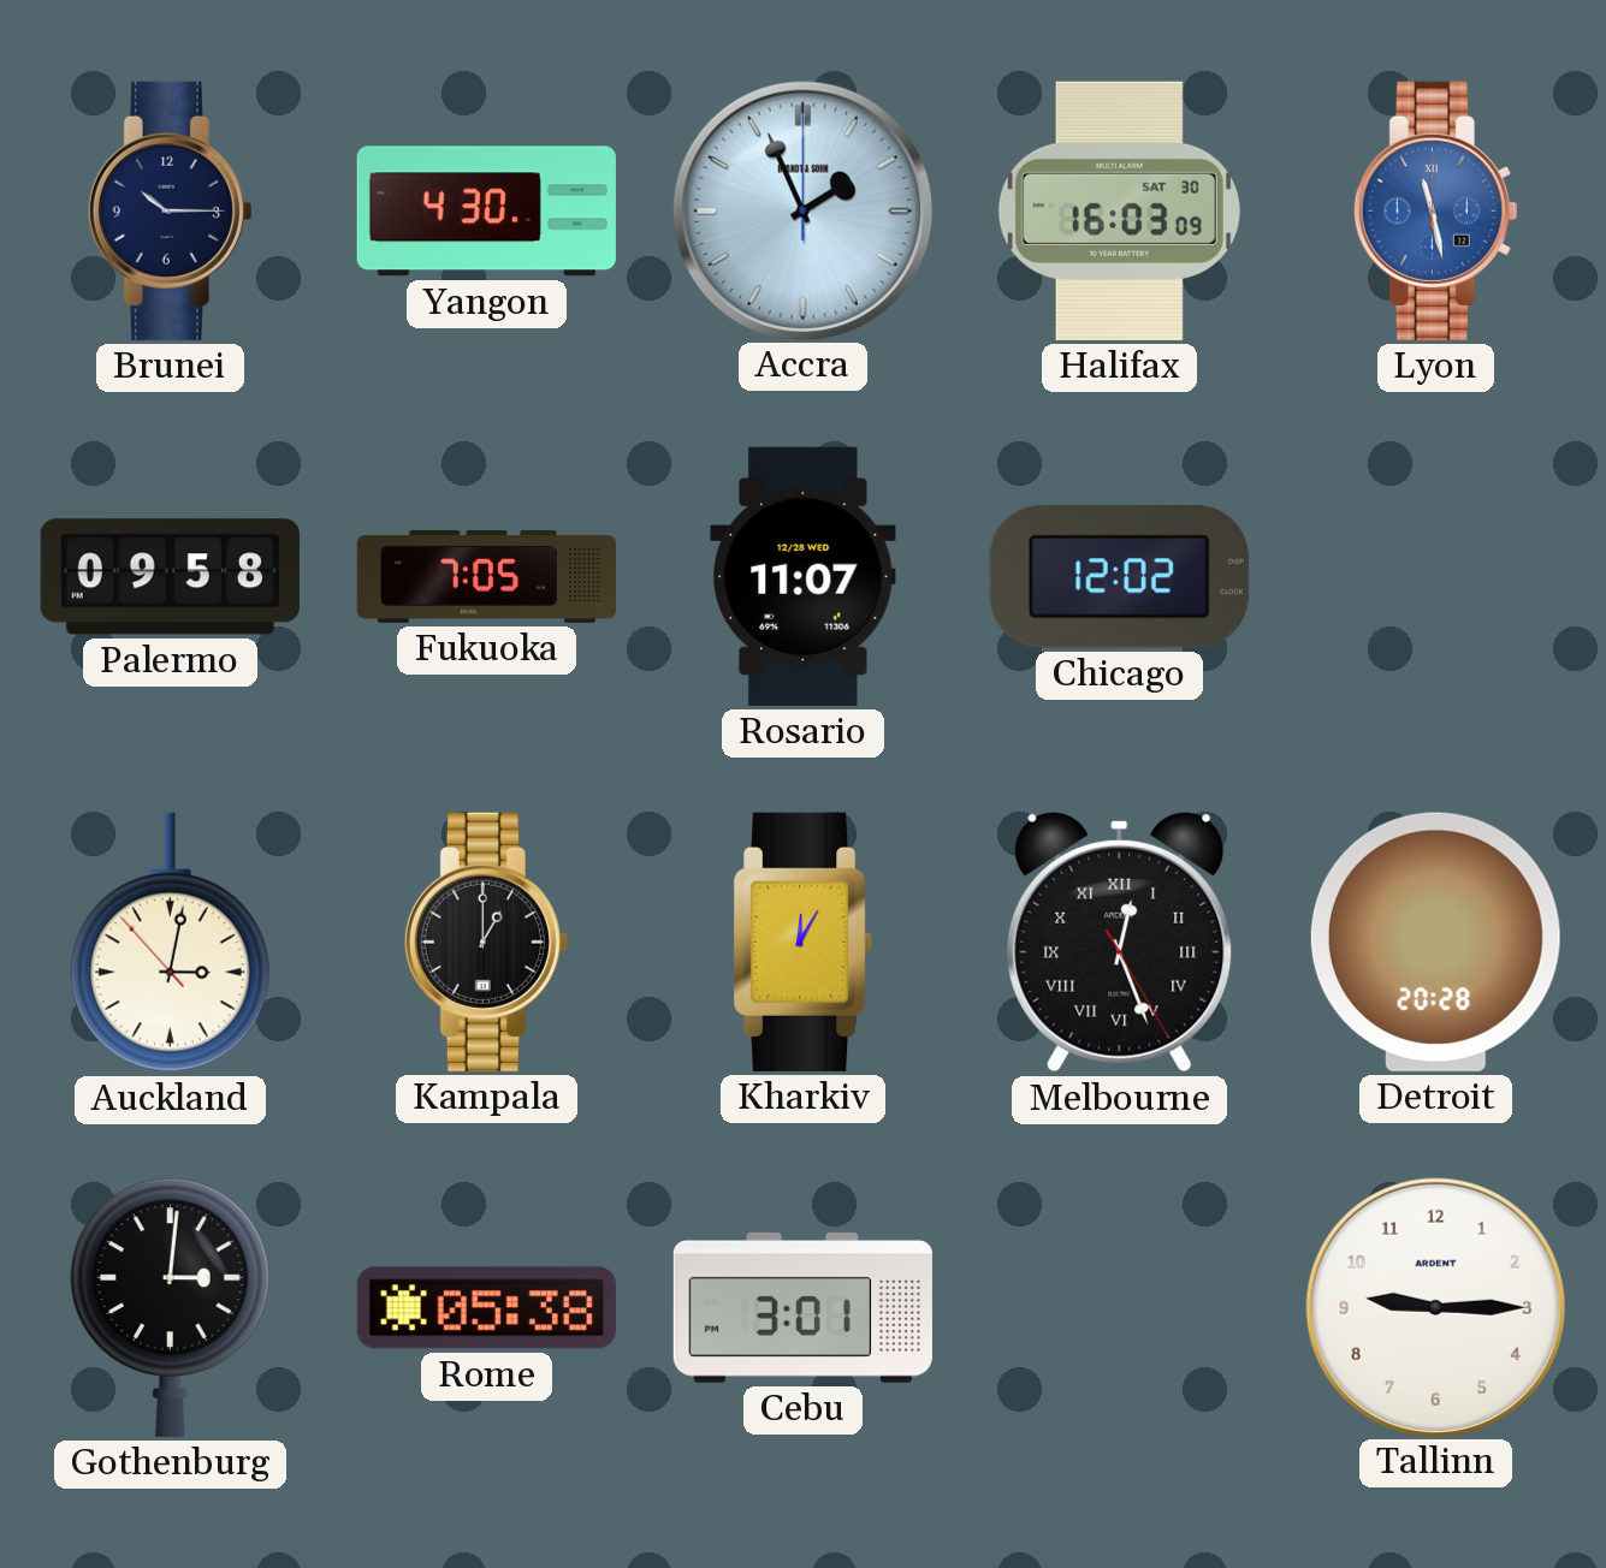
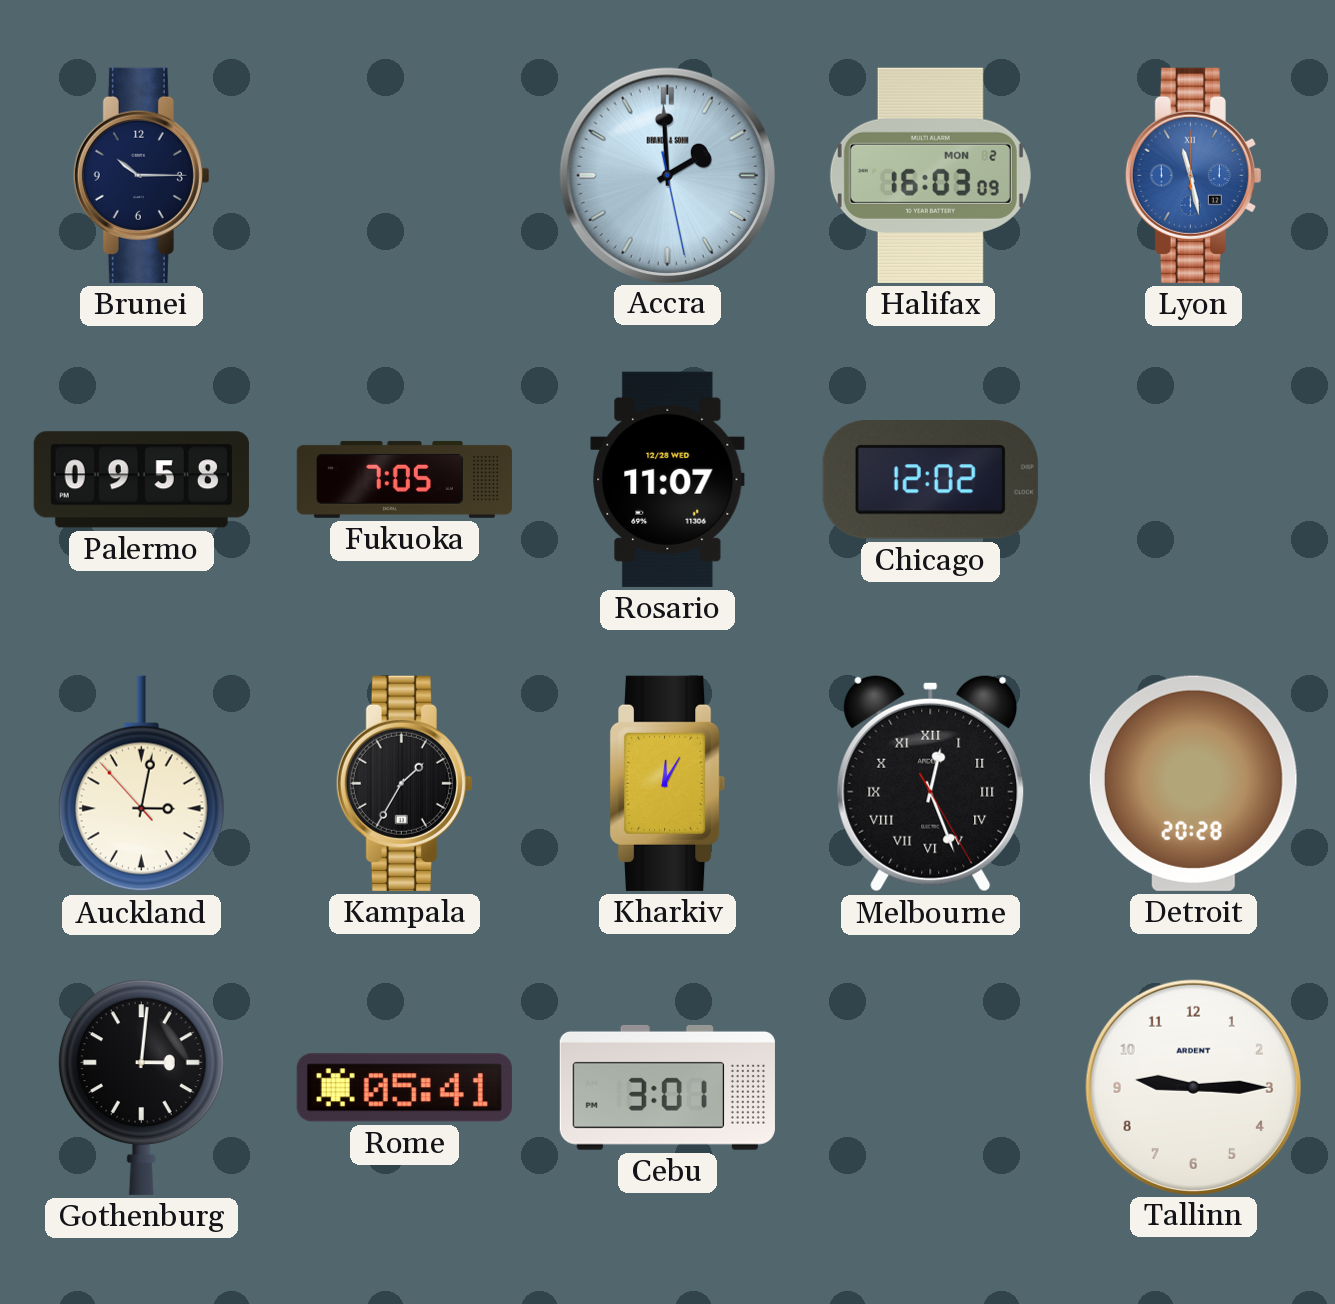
Yangon: 4:30 -> none (486, 212)
Accra: 1:56 -> 1:59 (667, 175)
Halifax date: SAT 30 -> MON 2 (930, 175)
Kampala: 1:00 -> 1:35 (404, 783)
Rome: 05:38 -> 05:41 (404, 1088)
